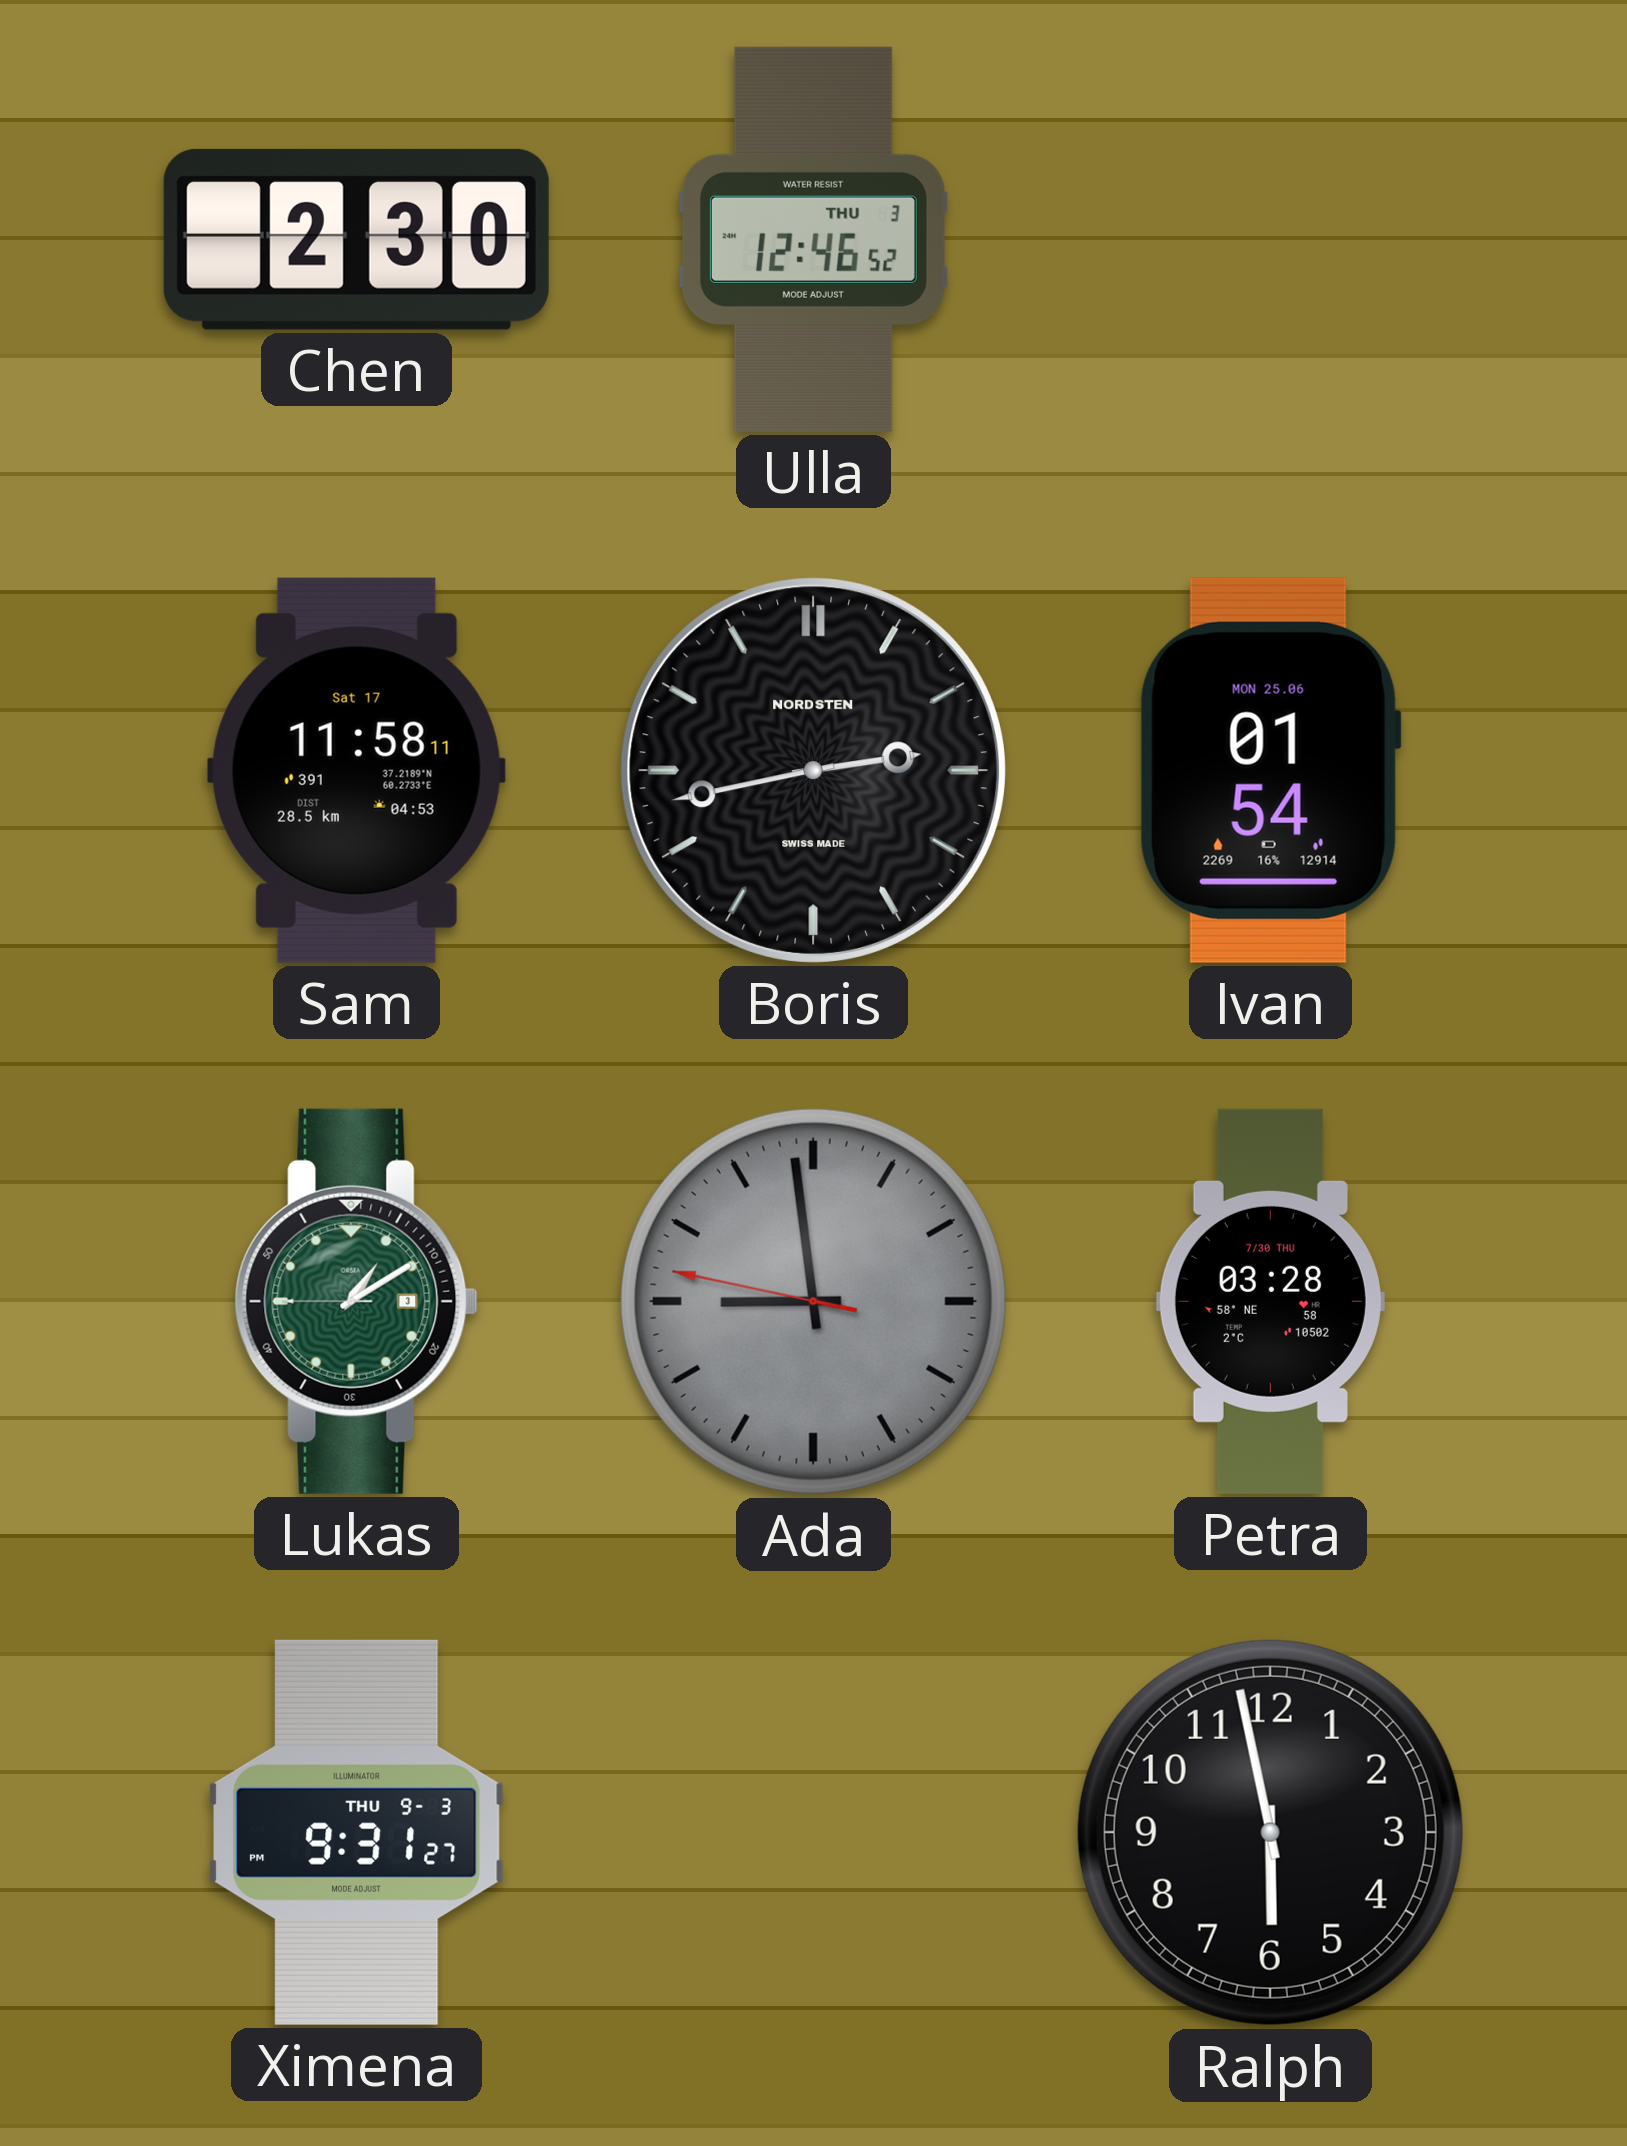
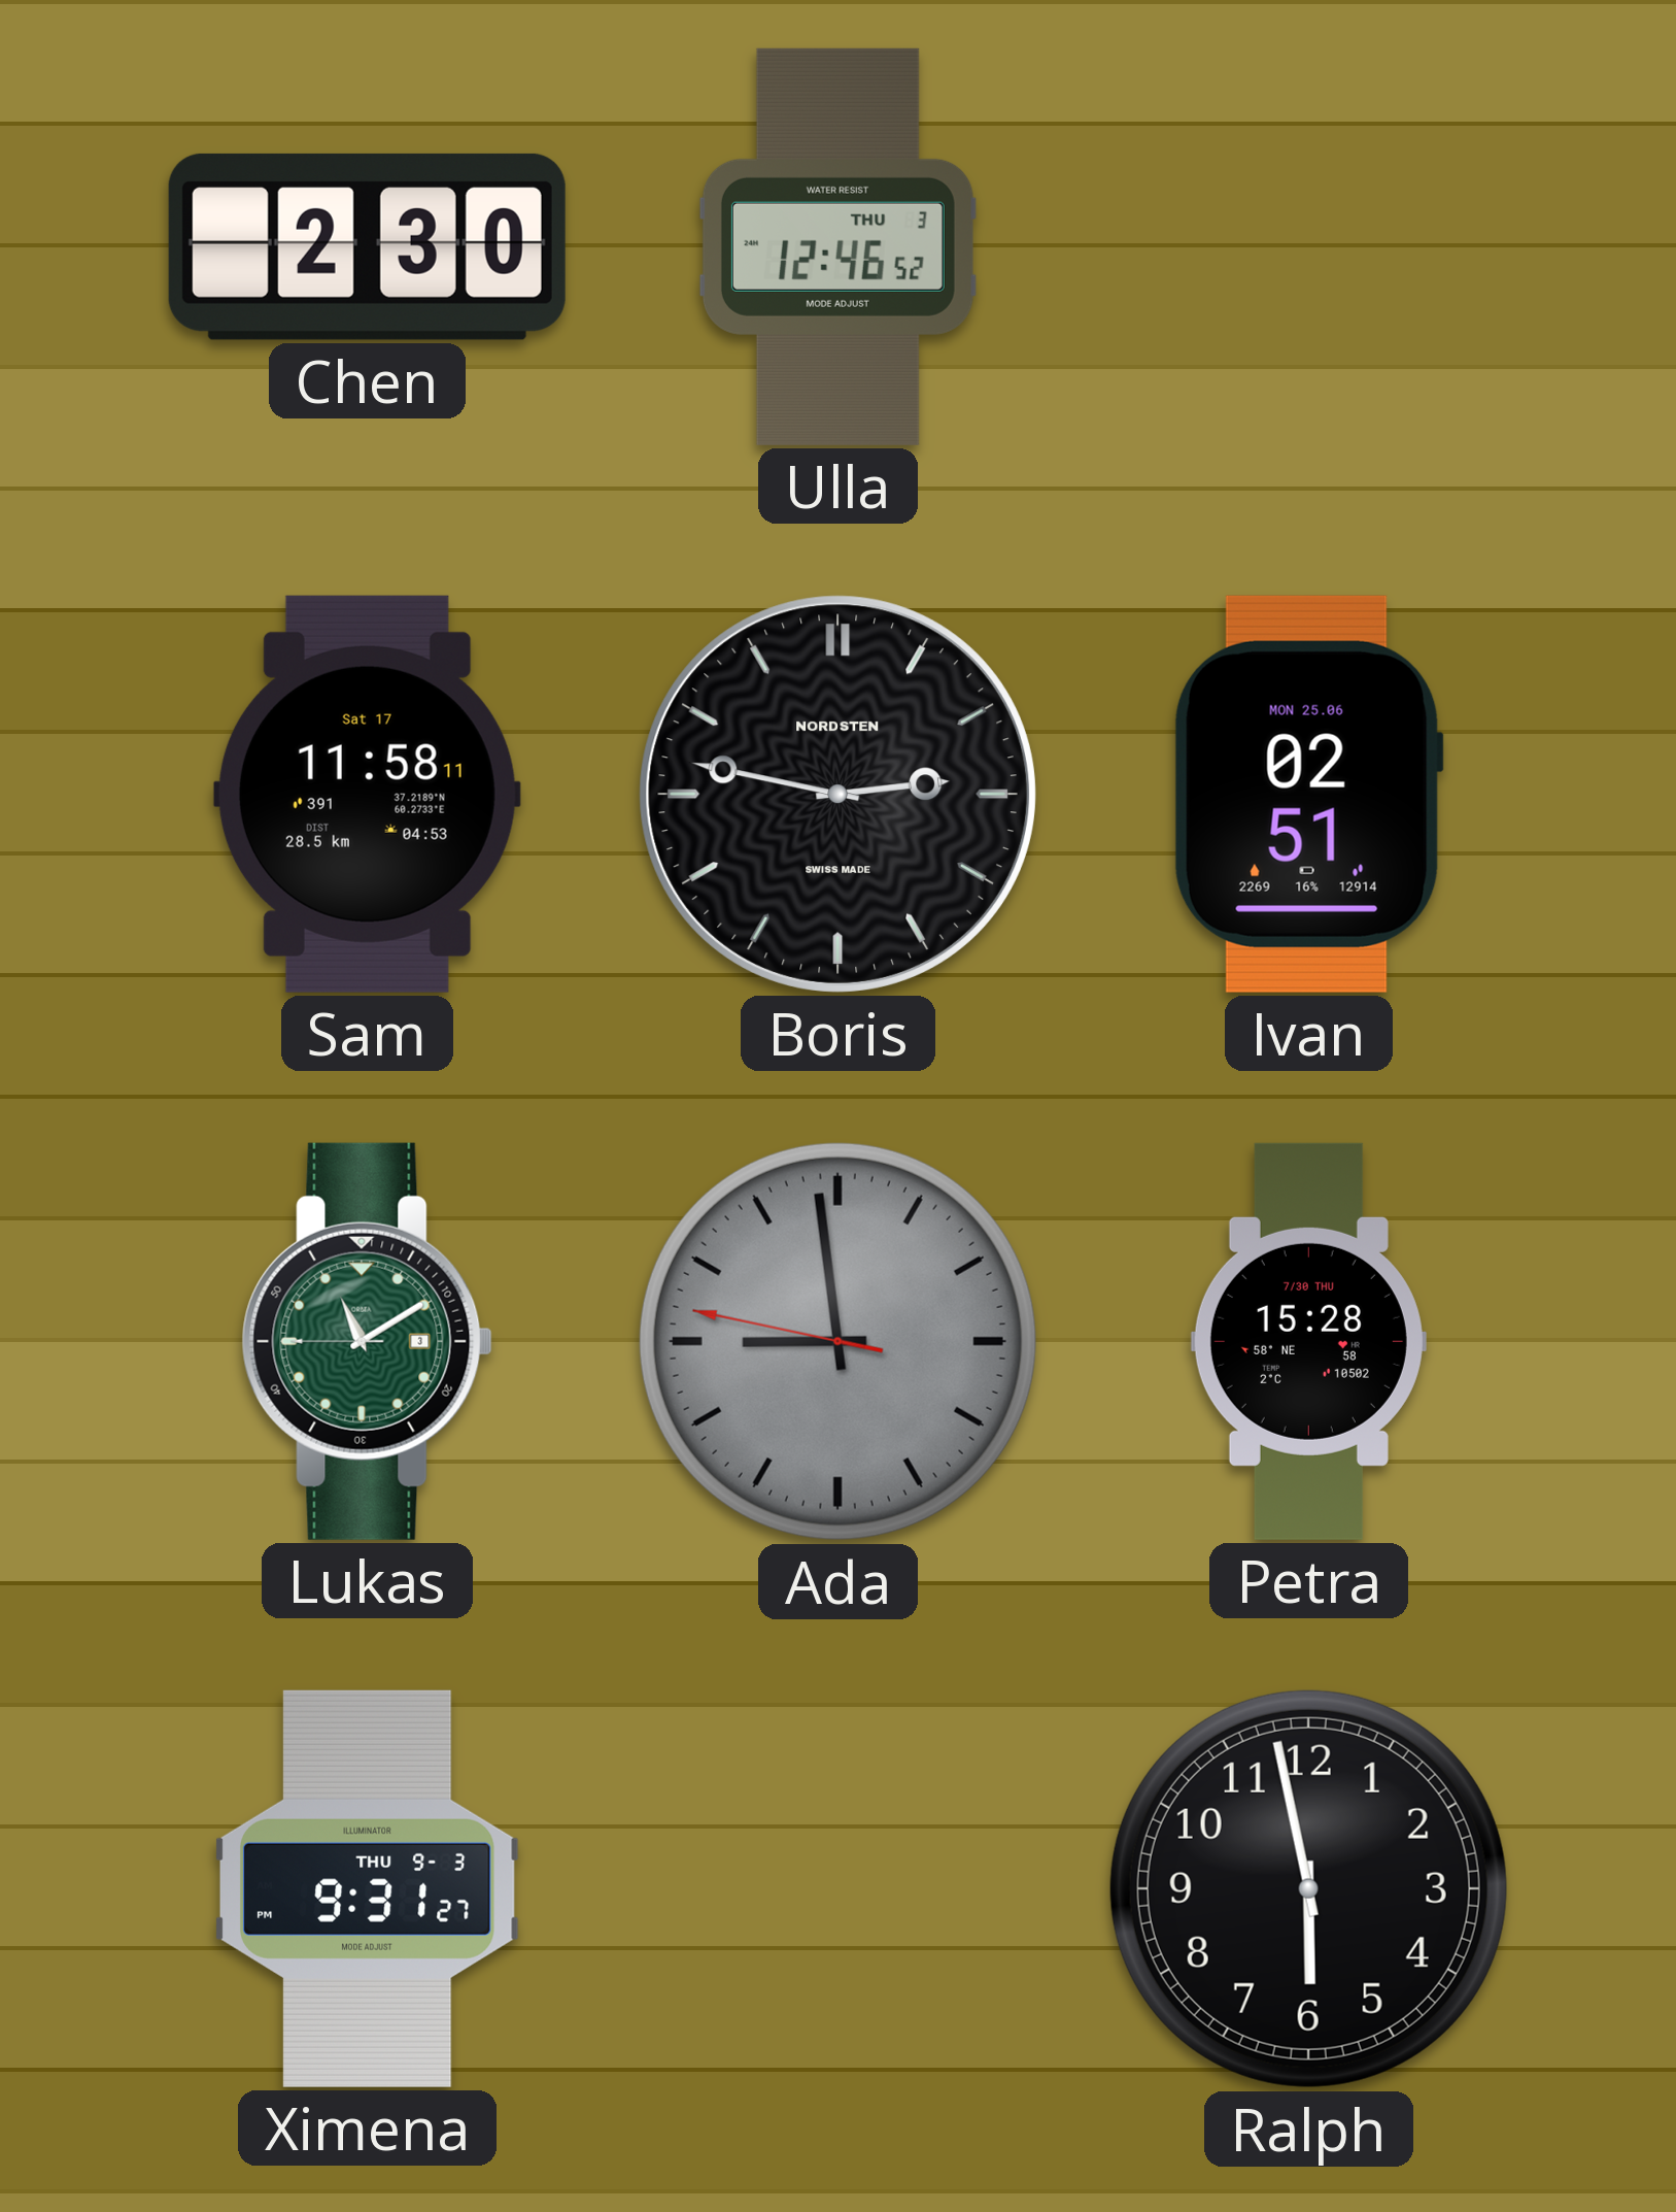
Boris: 2:43 -> 2:47 (837, 794)
Ivan: 01:54 -> 02:51 (1308, 794)
Lukas: 1:09 -> 11:09 (367, 1341)
Petra: 03:28 -> 15:28 (1308, 1341)
